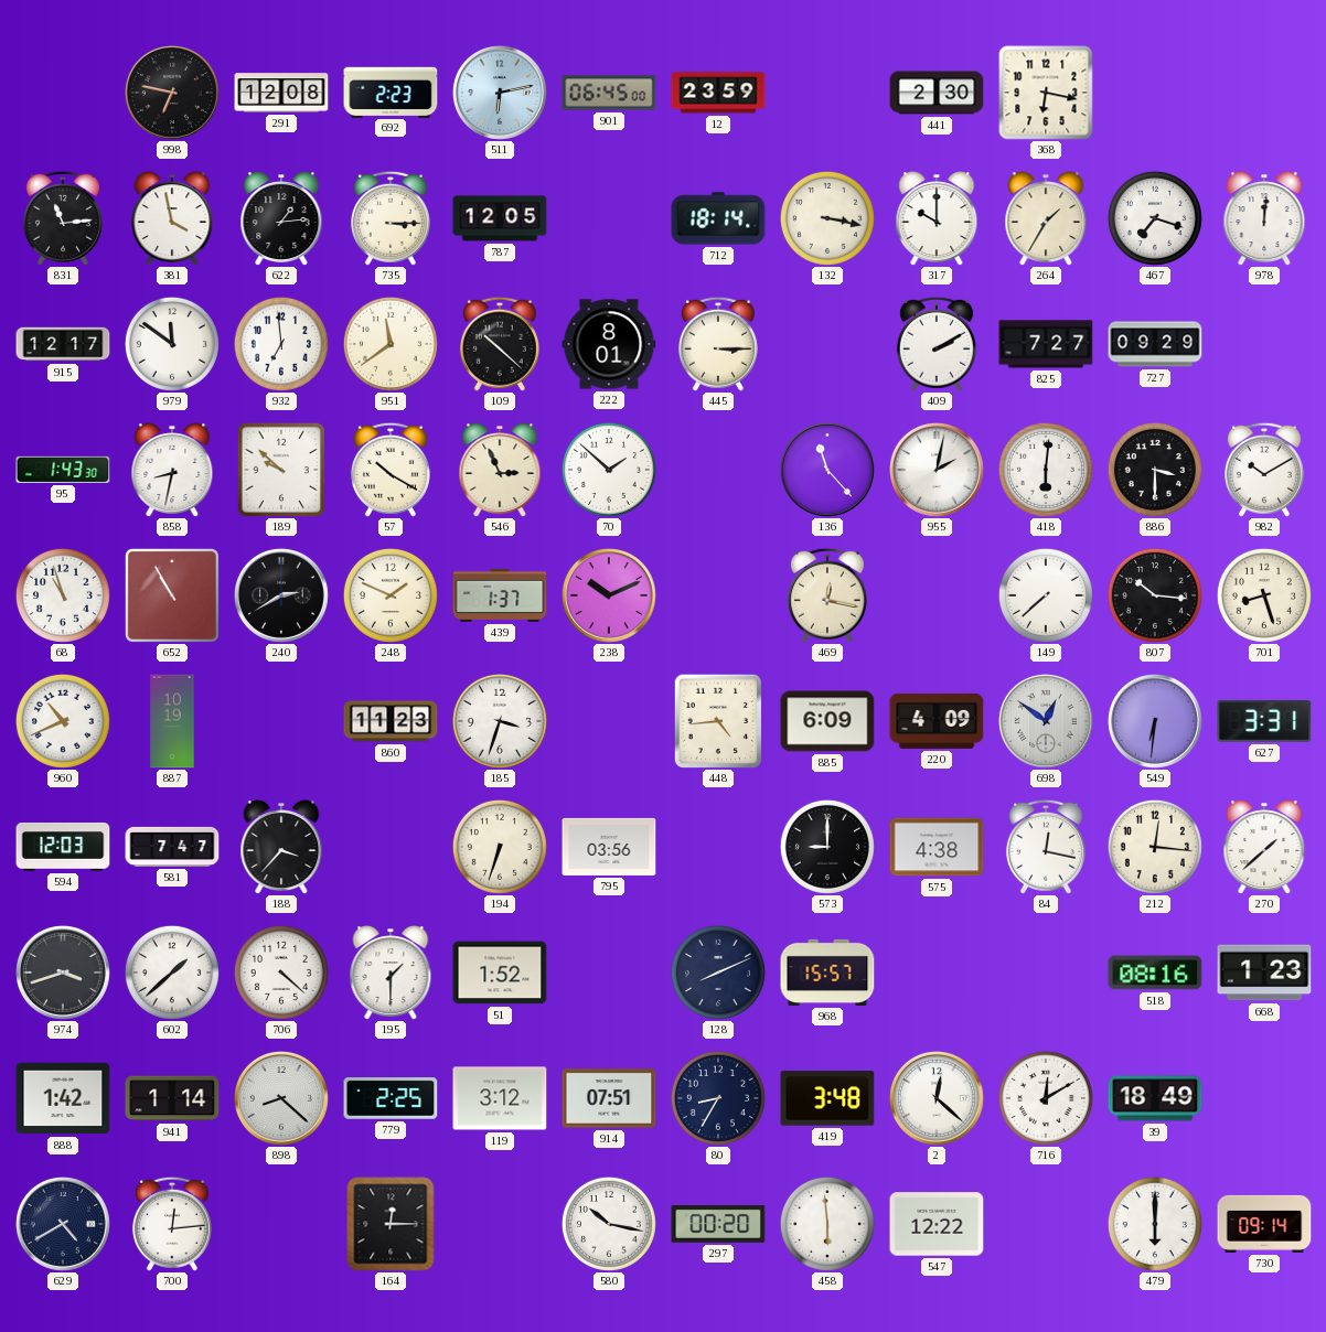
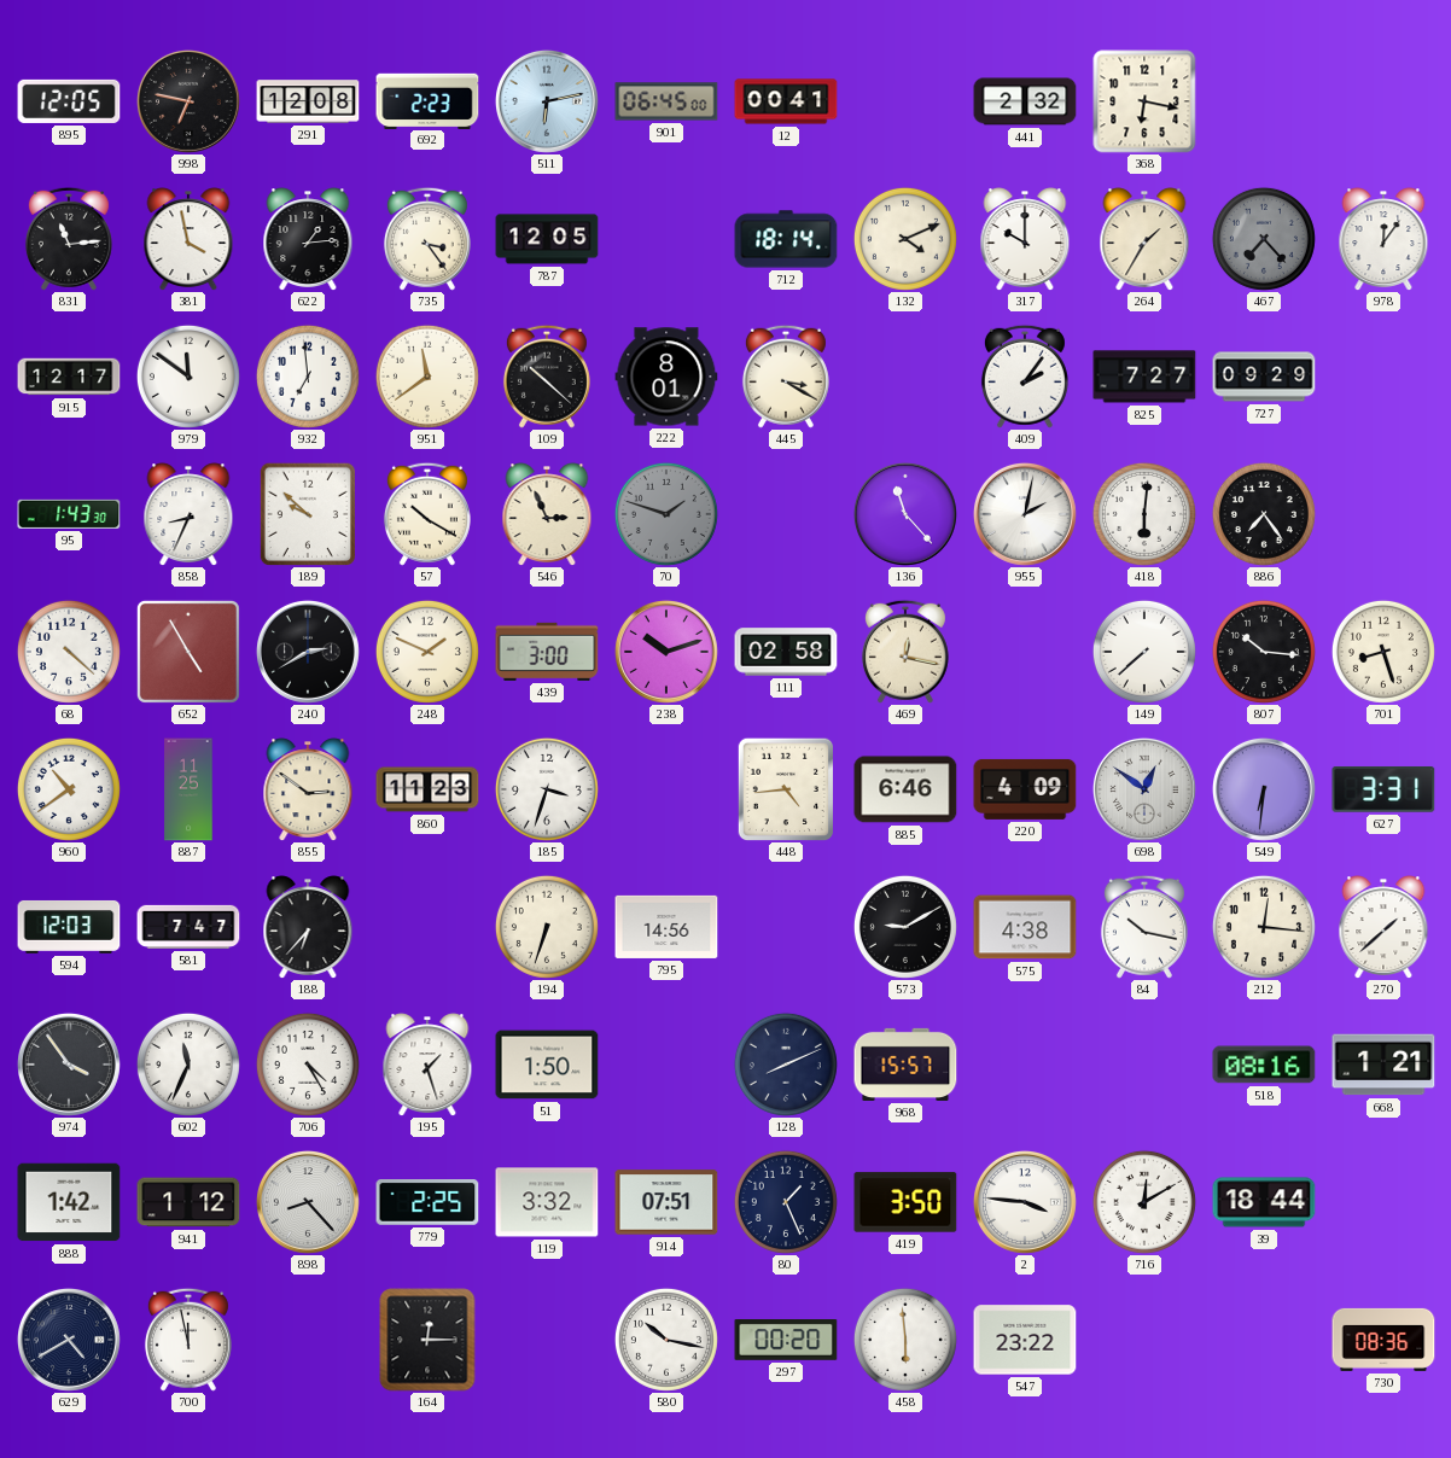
895: none -> 12:05 (69, 101)
12: 23:59 -> 00:41 (786, 101)
441: 2:30 -> 2:32 (1025, 101)
735: 3:15 -> 3:24 (427, 239)
132: 3:17 -> 4:11 (905, 239)
467: 7:18 -> 7:23 (1264, 239)
467 dial: white -> grey (1264, 239)
978: 12:01 -> 12:06 (1383, 239)
445: 3:15 -> 3:20 (786, 377)
409: 2:10 -> 2:06 (1025, 377)
858: 8:32 -> 8:34 (188, 514)
70: 1:52 -> 1:48 (666, 514)
70 dial: white -> grey (666, 514)
886: 3:30 -> 7:24 (1264, 514)
982: 10:10 -> none (1264, 470)
68: 10:57 -> 4:22 (69, 652)
652: 10:55 -> 4:55 (188, 652)
439: 1:37 -> 3:00 (547, 652)
238: 10:11 -> 10:12 (666, 652)
111: none -> 02:58 (786, 652)
960: 10:41 -> 10:39 (69, 789)
887: 10:19 -> 11:25 (188, 789)
855: none -> 2:51 (308, 789)
885: 6:09 -> 6:46 (905, 789)
188: 3:37 -> 6:37 (308, 927)
795: 03:56 -> 14:56 (666, 927)
573: 9:00 -> 9:10 (905, 927)
84: 12:17 -> 10:17 (1144, 927)
974: 3:42 -> 3:54 (69, 1065)
602: 1:38 -> 11:34 (188, 1065)
706: 4:22 -> 4:25 (308, 1065)
195: 1:30 -> 1:27 (427, 1065)
51: 1:52 -> 1:50 (547, 1065)
668: 1:23 -> 1:21 (1383, 1065)
941: 1:14 -> 1:12 (188, 1202)
898: 8:22 -> 8:23 (308, 1202)
119: 3:12 -> 3:32 (547, 1202)
80: 8:35 -> 1:26 (786, 1202)
419: 3:48 -> 3:50 (905, 1202)
2: 12:22 -> 3:46 (1025, 1202)
39: 18:49 -> 18:44 (1264, 1202)
700: 12:14 -> 11:58 (188, 1340)
547: 12:22 -> 23:22 (1025, 1340)
479: 6:00 -> none (1155, 1224)
730: 09:14 -> 08:36 (1383, 1340)
